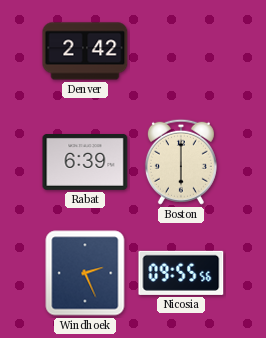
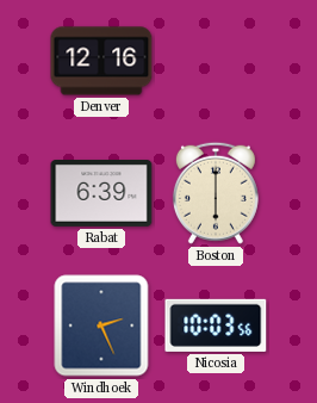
Denver: 2:42 -> 12:16 (101, 61)
Nicosia: 09:55 -> 10:03 (216, 325)
